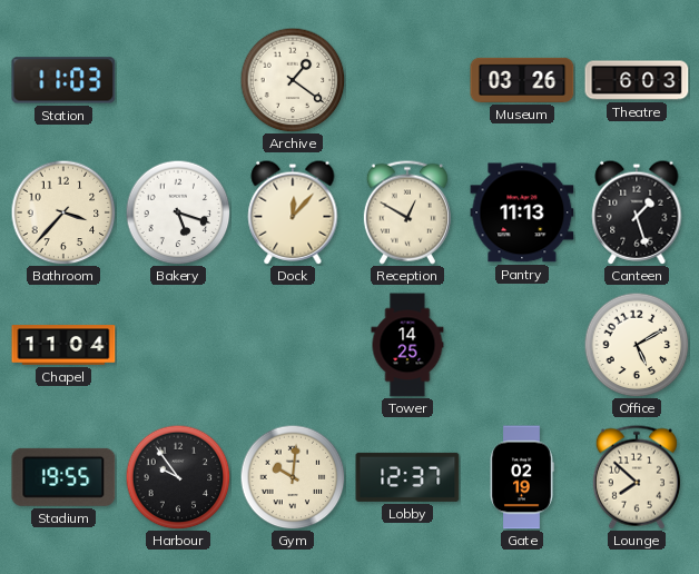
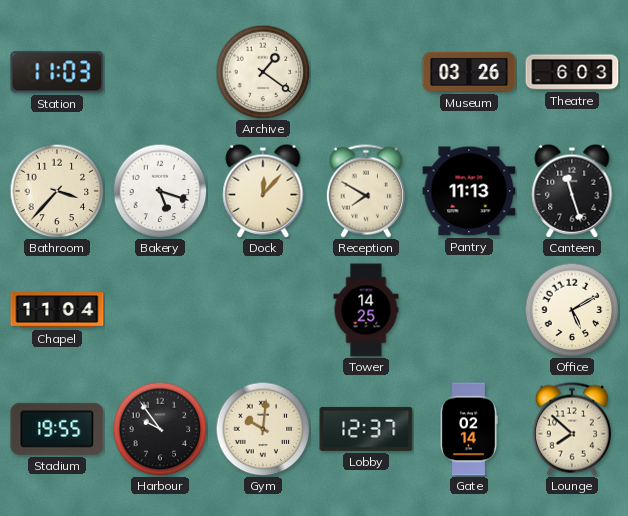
Reception: 12:50 -> 7:50 (366, 191)
Canteen: 1:27 -> 11:27 (572, 191)
Gate: 02:19 -> 02:14 (469, 429)
